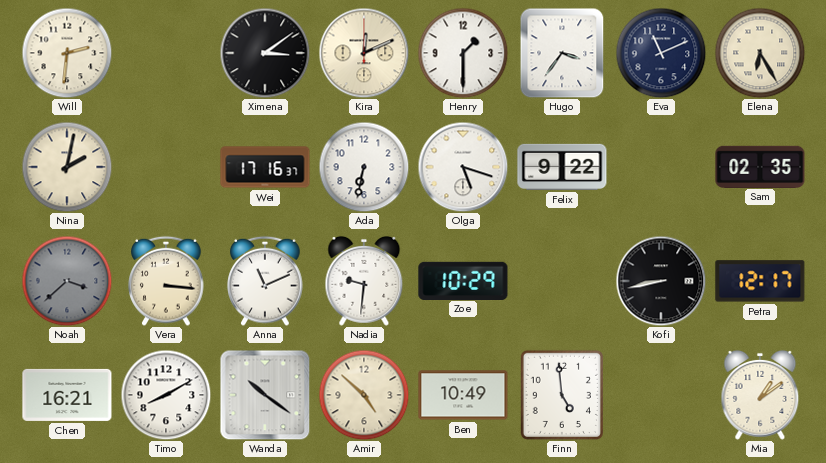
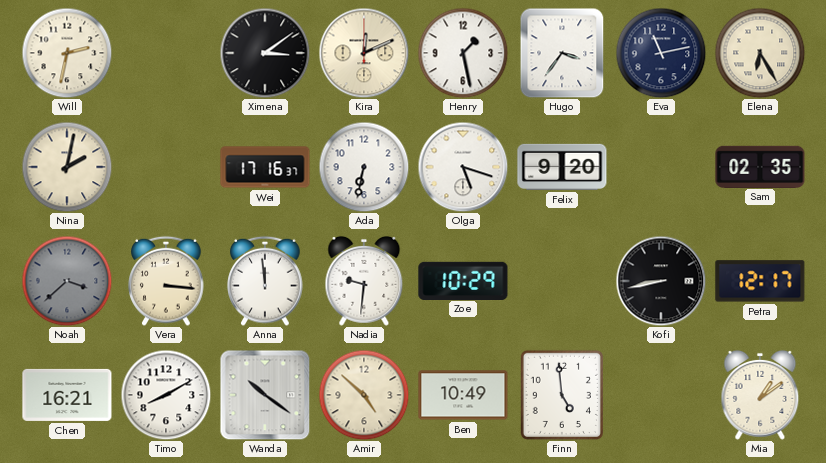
Will: 2:31 -> 2:32 (67, 53)
Henry: 1:30 -> 1:28 (463, 53)
Eva: 11:11 -> 11:13 (661, 53)
Felix: 9:22 -> 9:20 (562, 167)
Anna: 11:11 -> 11:59 (265, 281)
